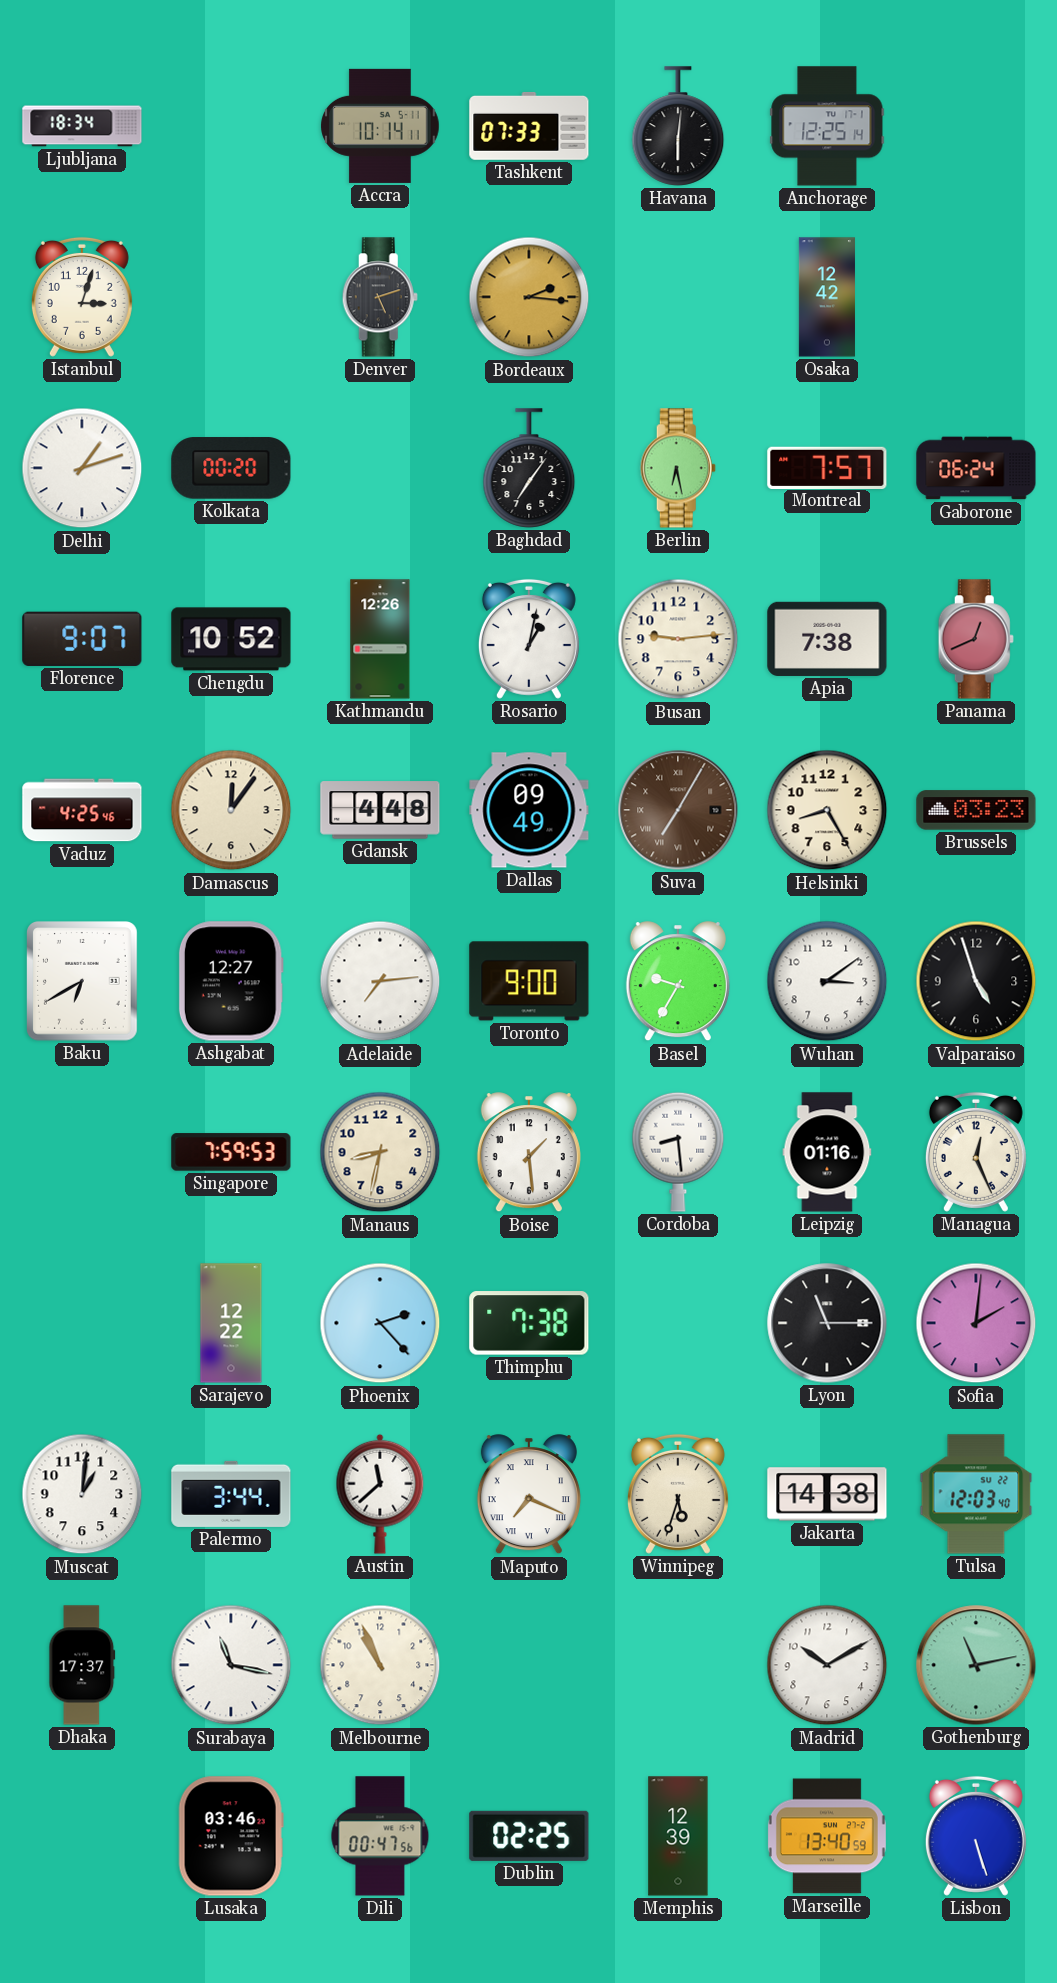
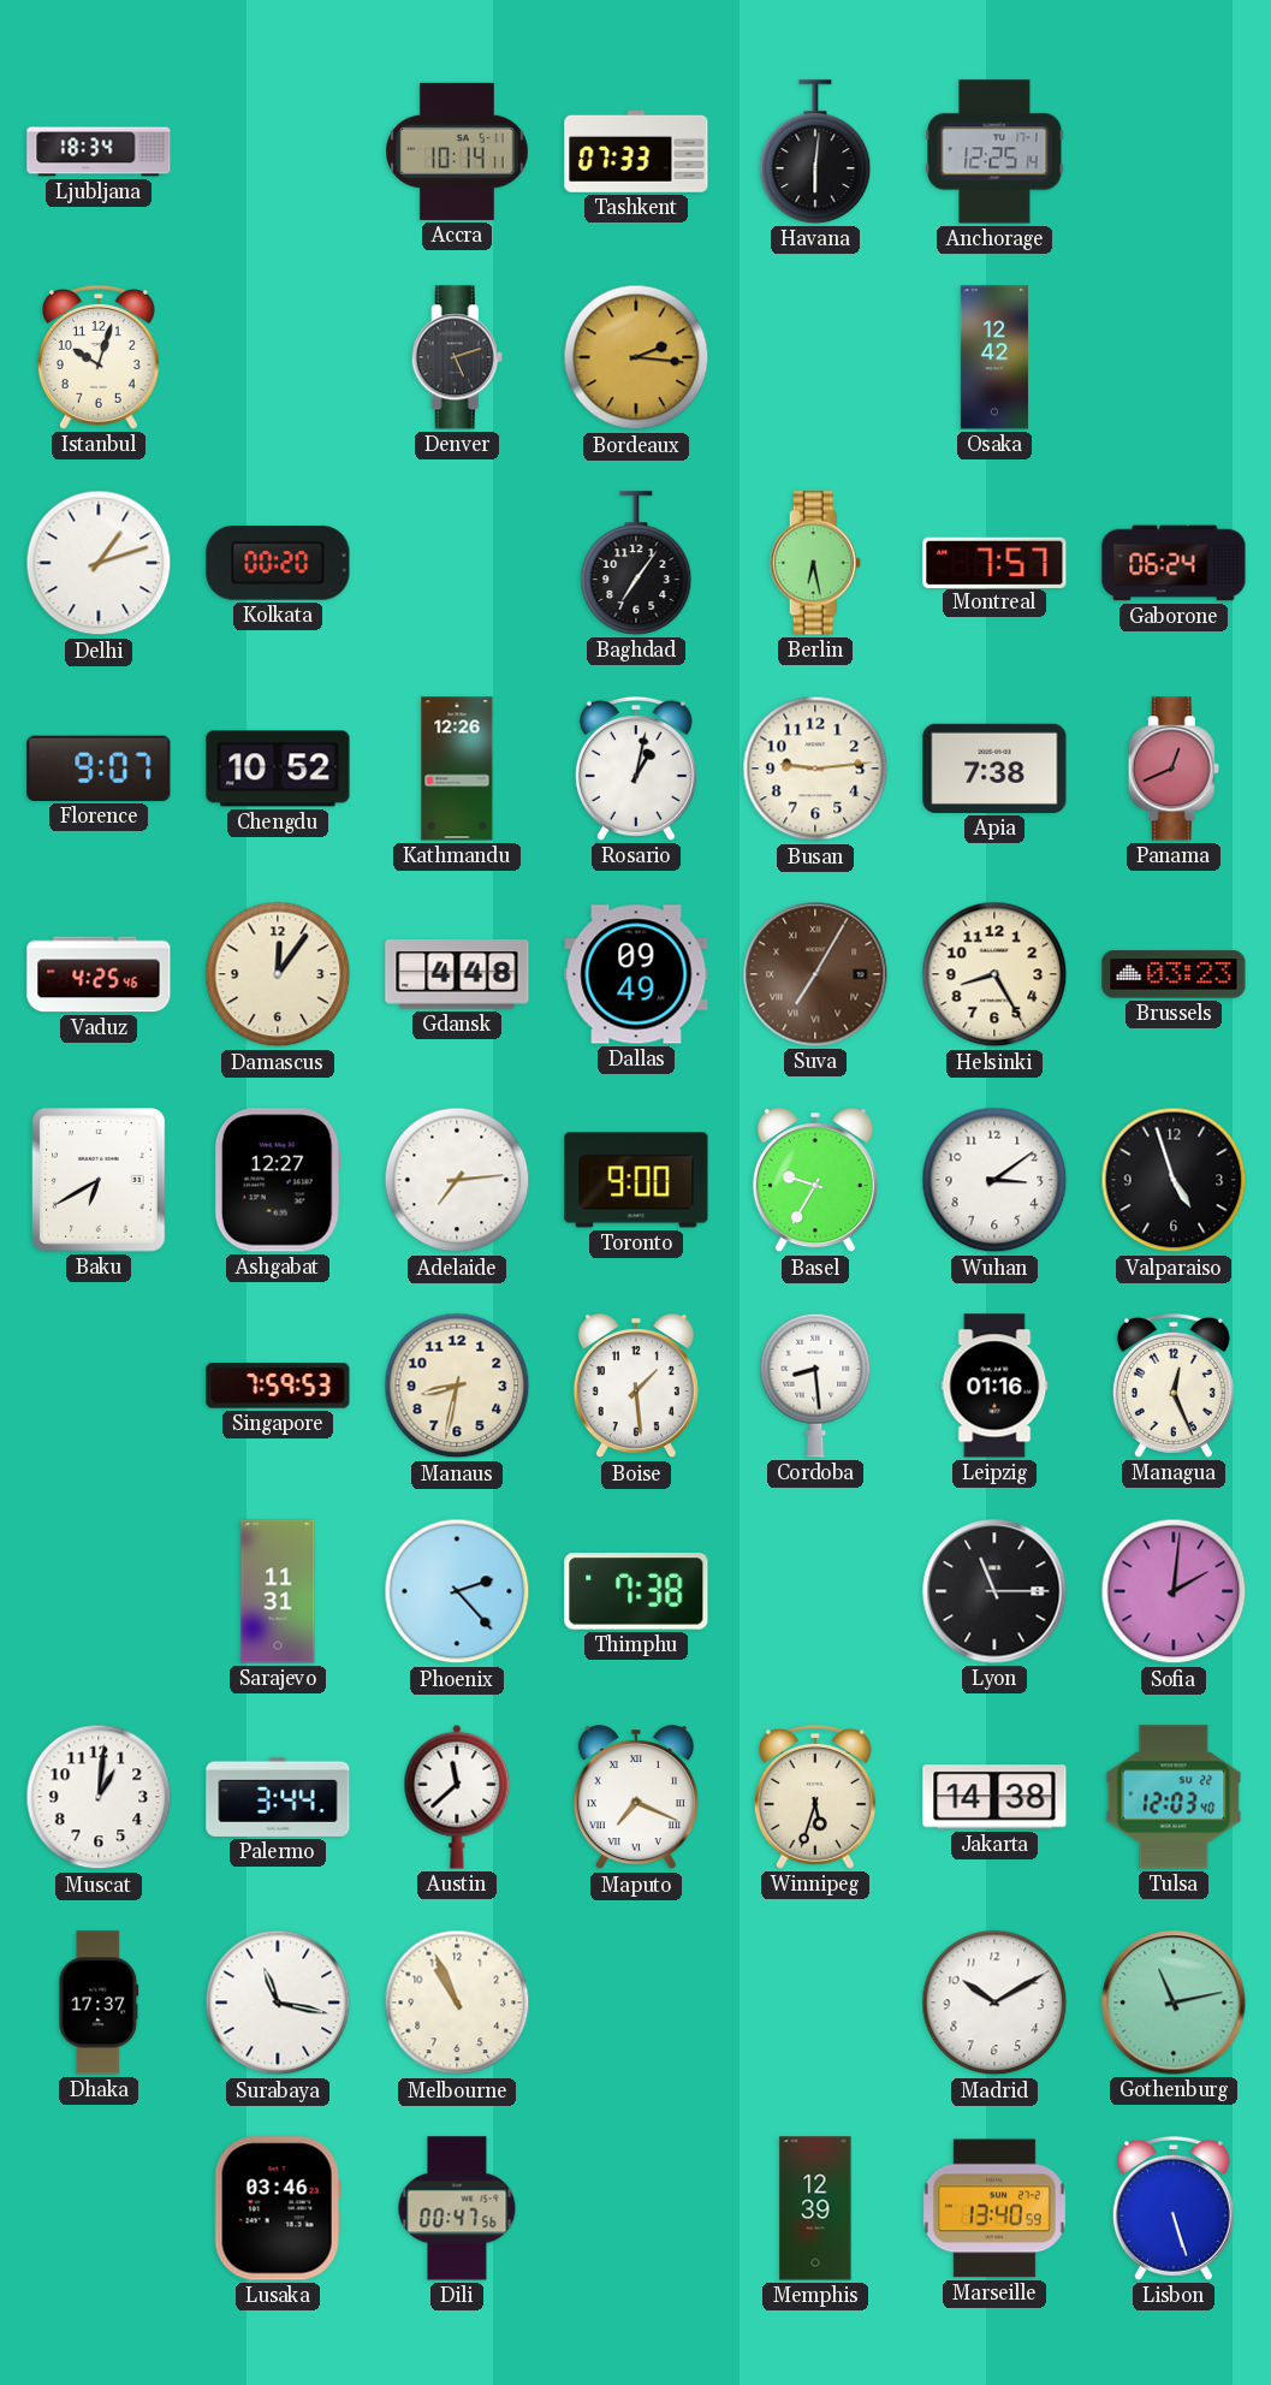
Istanbul: 3:03 -> 10:03 (99, 357)
Sarajevo: 12:22 -> 11:31 (278, 1591)
Dublin: 02:25 -> none (529, 1836)
